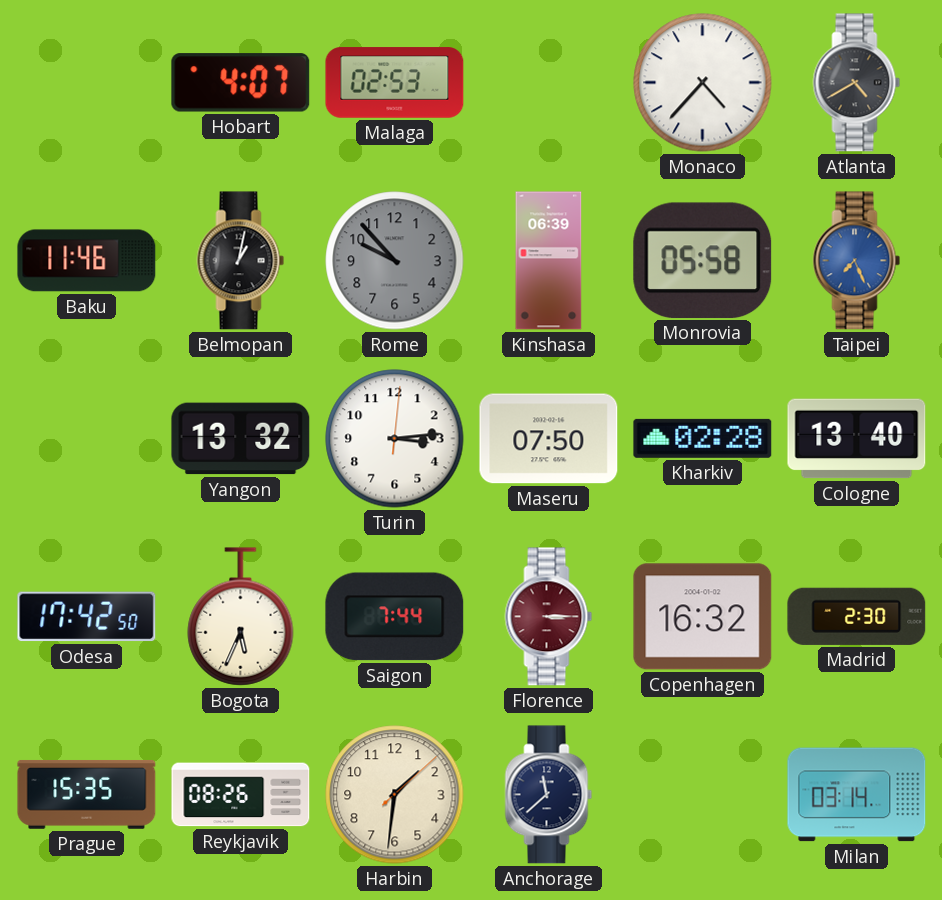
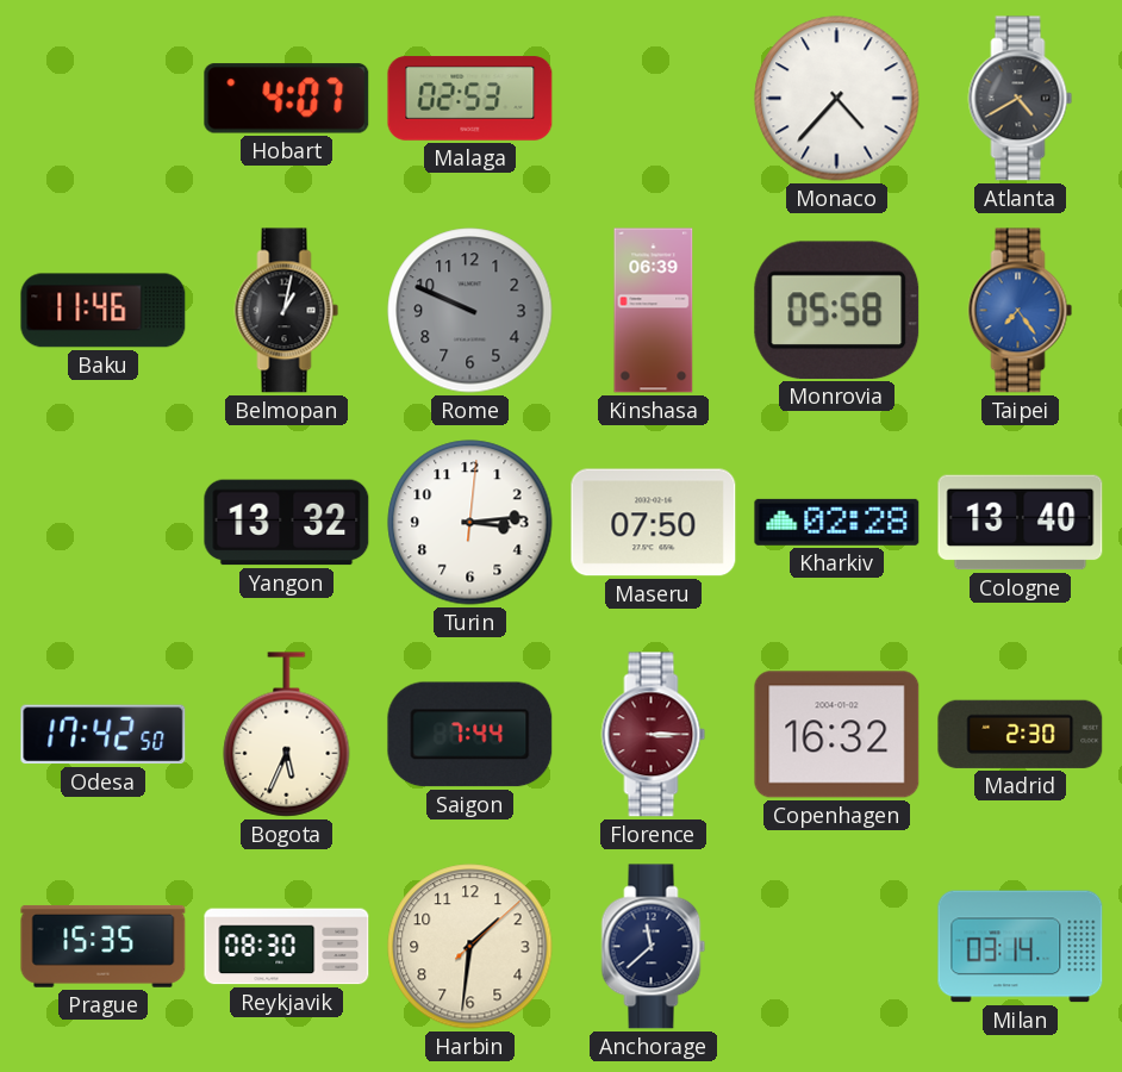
Rome: 9:53 -> 9:49 (470, 311)
Taipei: 7:26 -> 7:24 (1021, 311)
Reykjavik: 08:26 -> 08:30 (287, 947)
